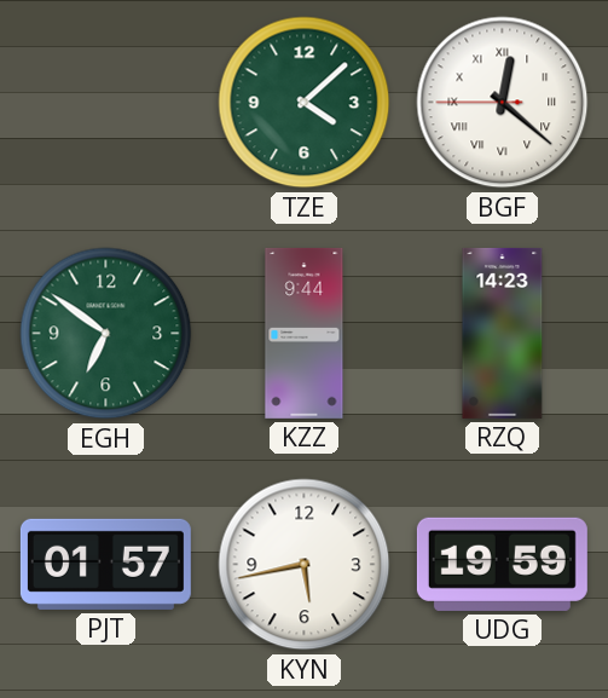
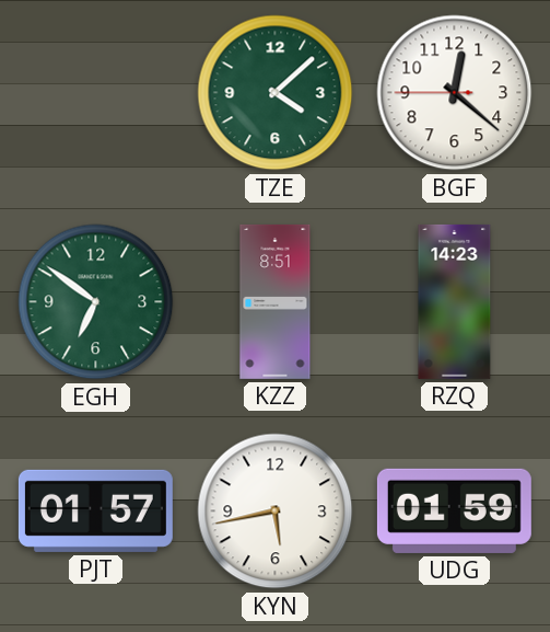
BGF numerals: Roman -> Arabic (455, 93)
KZZ: 9:44 -> 8:51 (276, 301)
UDG: 19:59 -> 01:59 (454, 510)
